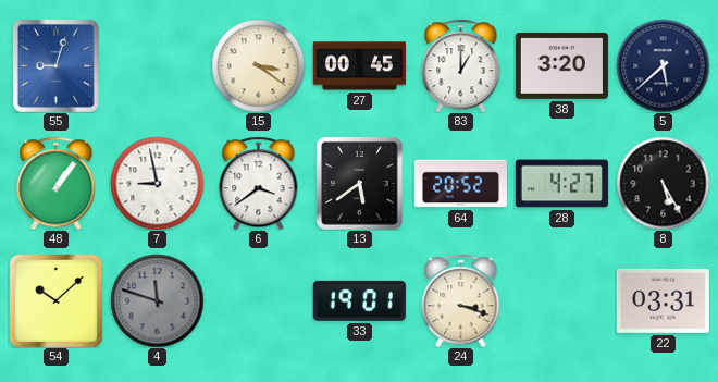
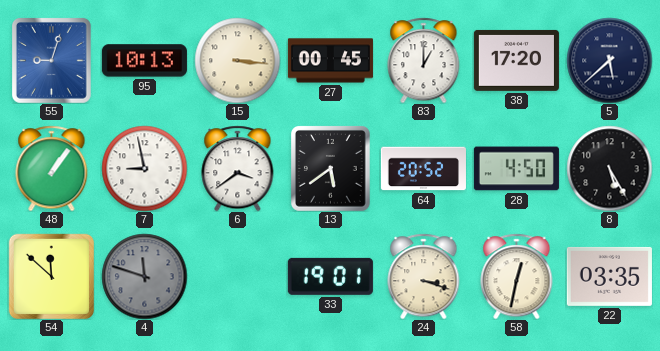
95: none -> 10:13 (144, 61)
15: 3:21 -> 3:16 (237, 60)
38: 3:20 -> 17:20 (516, 60)
28: 4:27 -> 4:50 (516, 169)
54: 10:08 -> 11:52 (51, 276)
58: none -> 12:32 (517, 276)
22: 03:31 -> 03:35 (609, 276)
